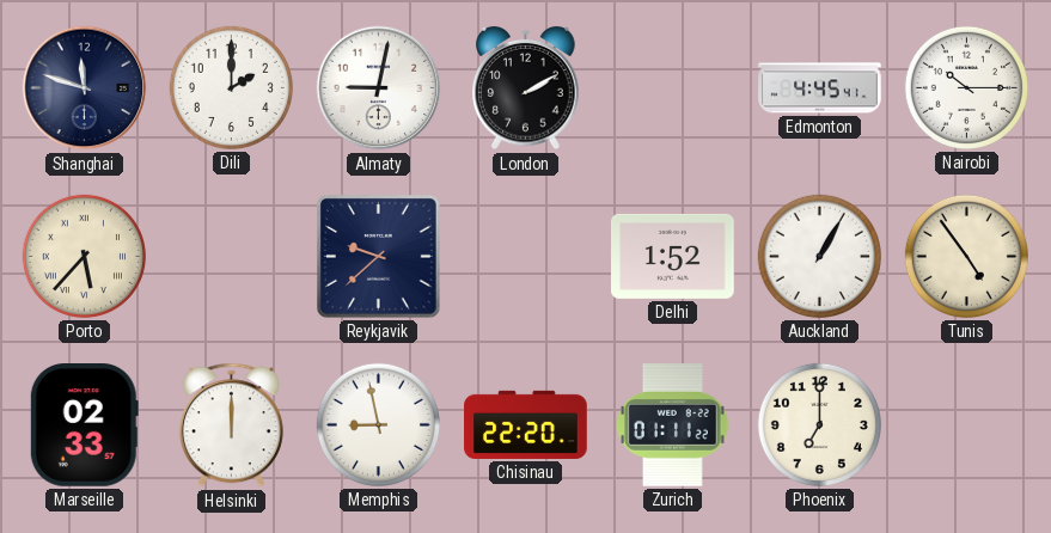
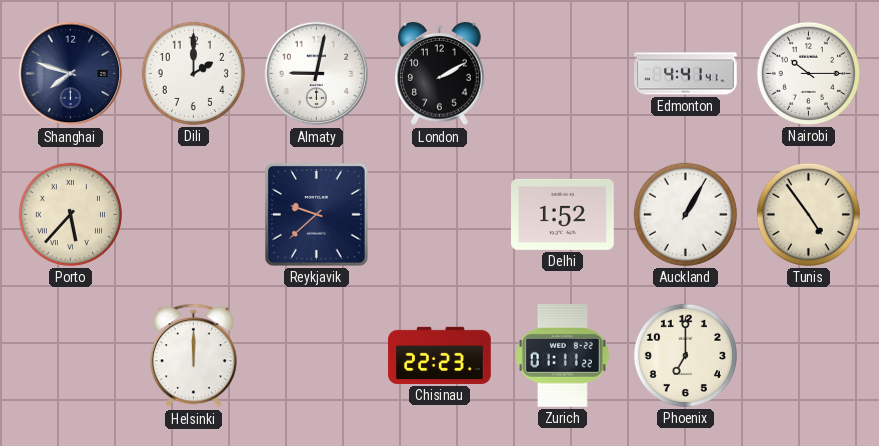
Shanghai: 11:48 -> 7:48 (71, 74)
Edmonton: 4:45 -> 4:41 (686, 74)
Marseille: 02:33 -> none (84, 425)
Memphis: 8:58 -> none (378, 424)
Chisinau: 22:20 -> 22:23 (440, 355)
